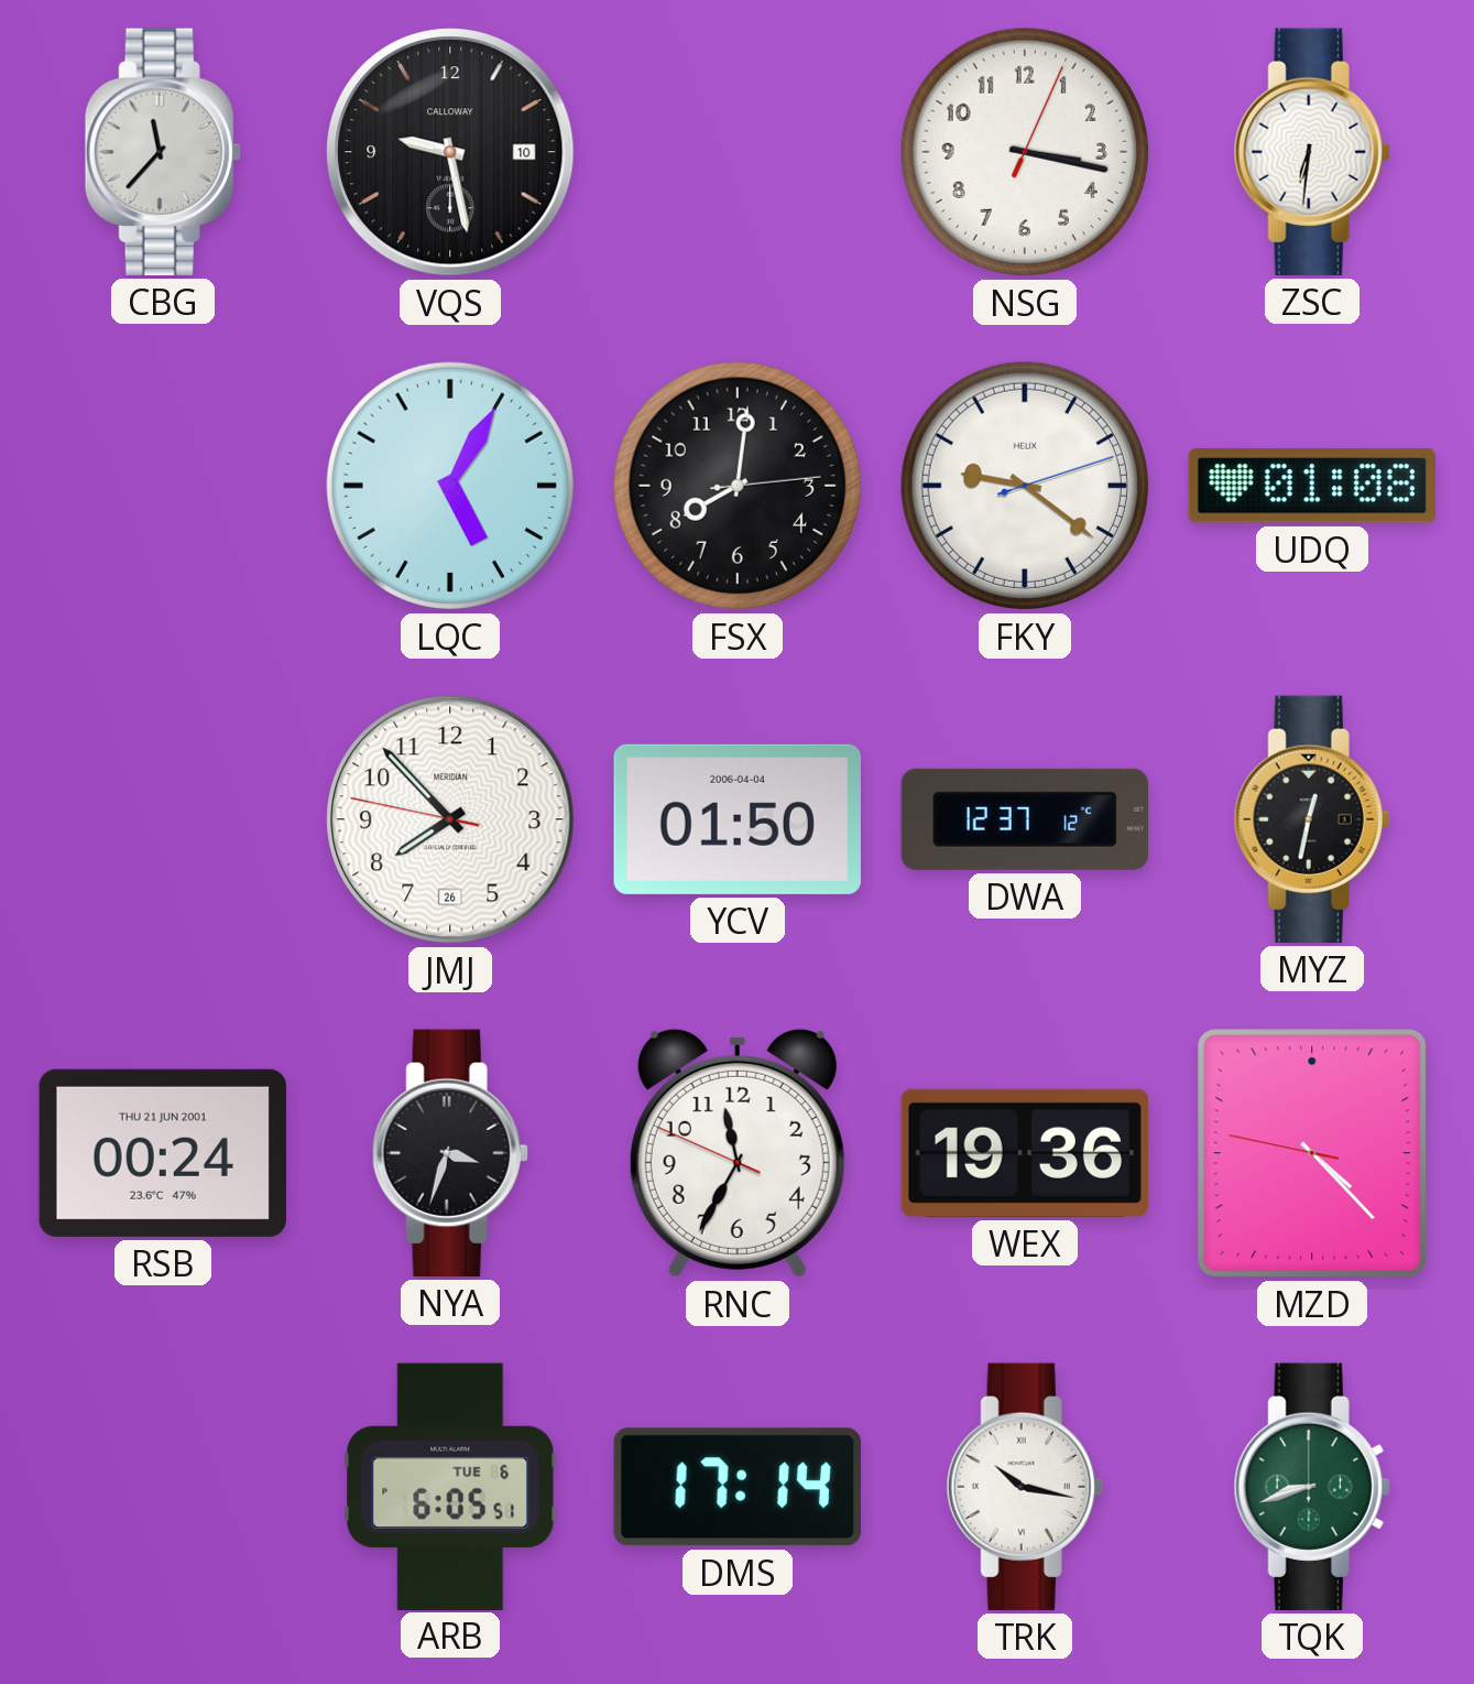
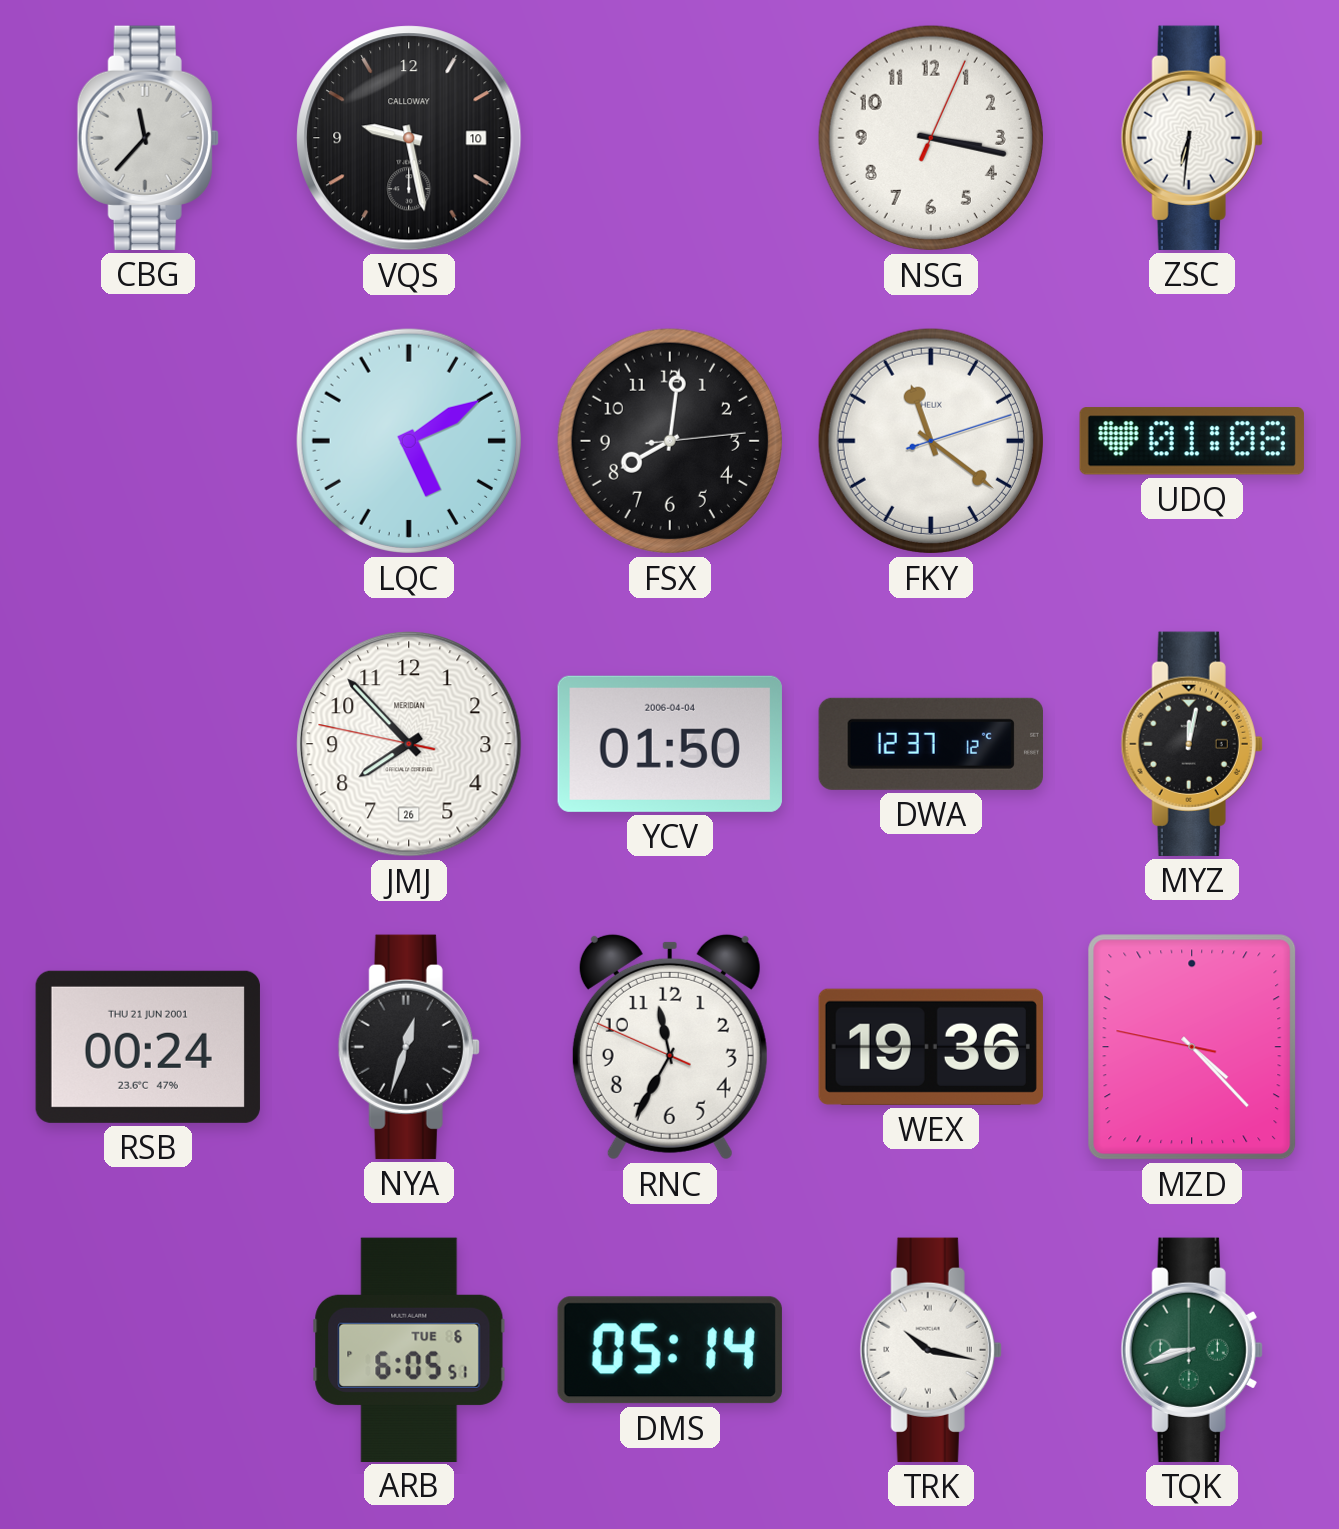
LQC: 5:05 -> 5:10 (409, 441)
FKY: 9:21 -> 11:21 (931, 441)
MYZ: 12:32 -> 12:02 (1192, 744)
NYA: 3:33 -> 12:33 (409, 1047)
DMS: 17:14 -> 05:14 (670, 1350)
